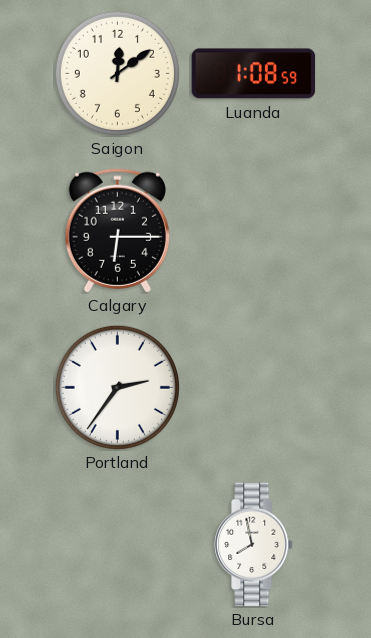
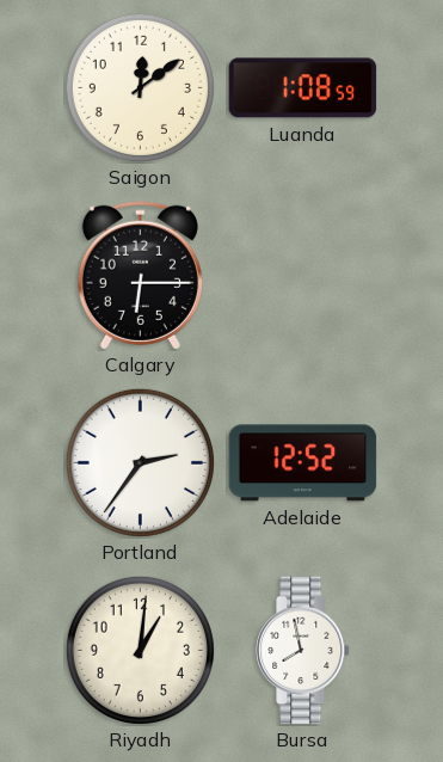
Adelaide: none -> 12:52 (303, 463)
Riyadh: none -> 1:01 (140, 650)
